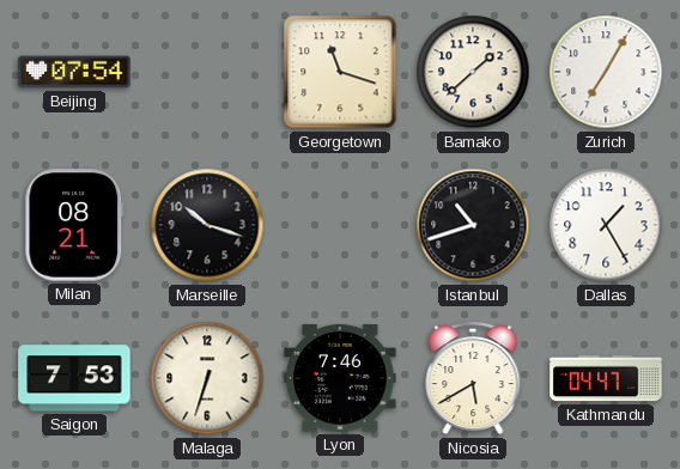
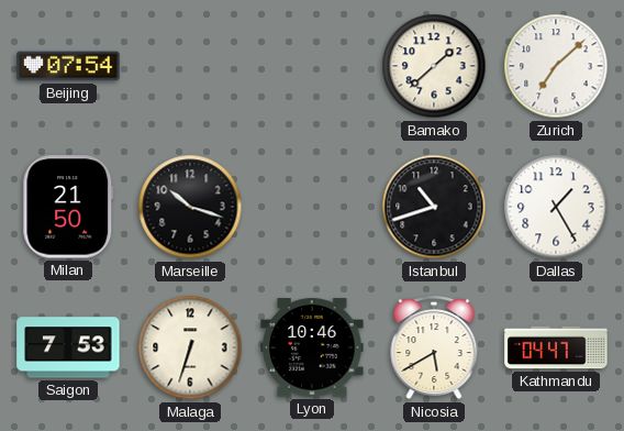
Georgetown: 11:18 -> none (340, 72)
Zurich: 7:05 -> 7:08 (556, 66)
Milan: 08:21 -> 21:50 (68, 207)
Lyon: 7:46 -> 10:46 (312, 347)
